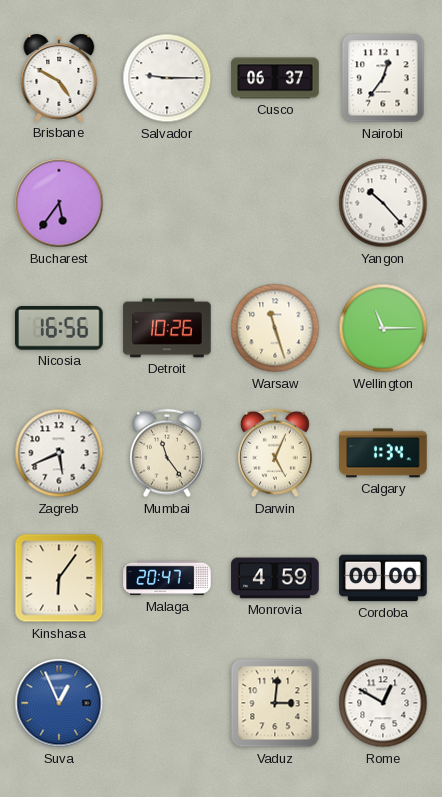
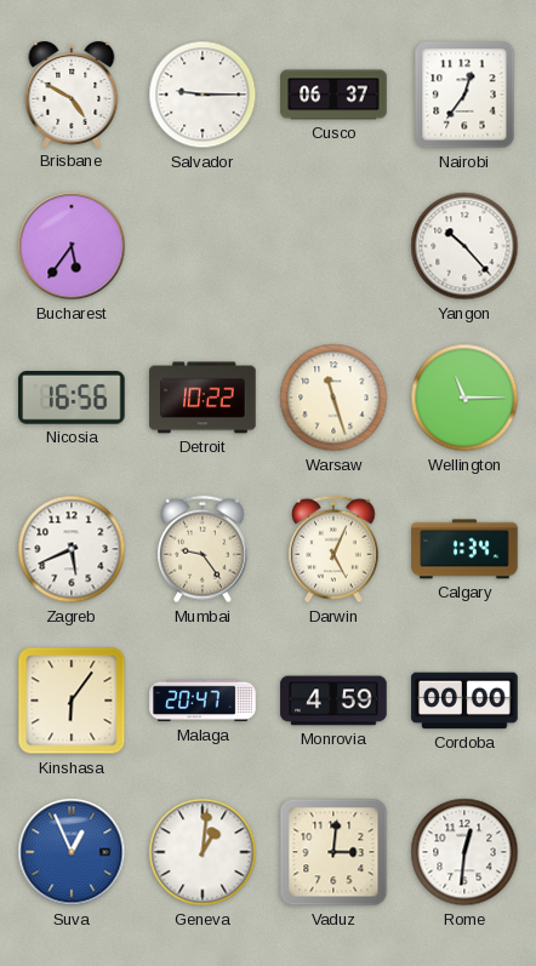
Detroit: 10:26 -> 10:22 (203, 398)
Mumbai: 11:24 -> 9:24 (204, 549)
Geneva: none -> 1:01 (203, 852)
Rome: 12:50 -> 12:31 (464, 852)
